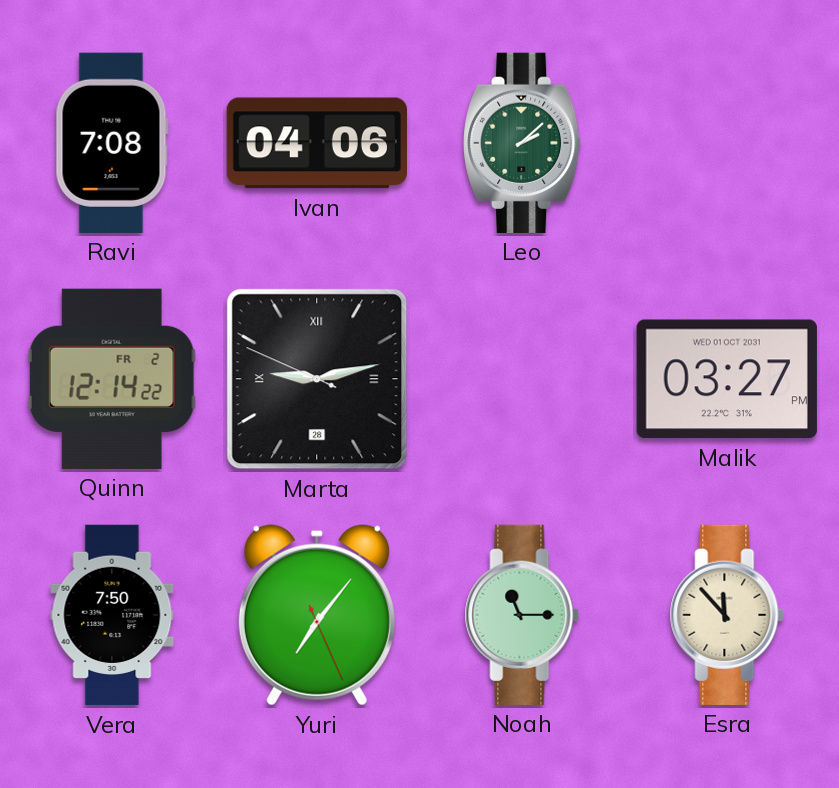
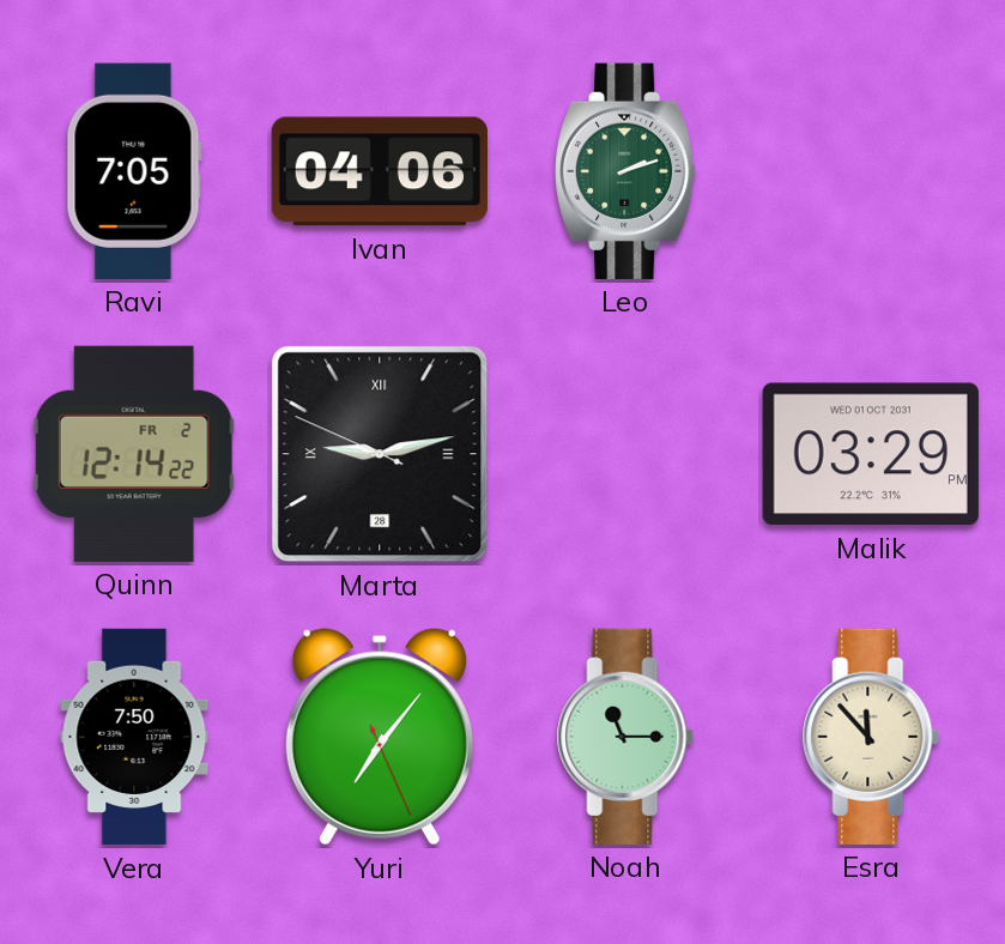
Ravi: 7:08 -> 7:05 (134, 171)
Leo: 2:08 -> 2:12 (626, 171)
Malik: 03:27 -> 03:29 (871, 454)
